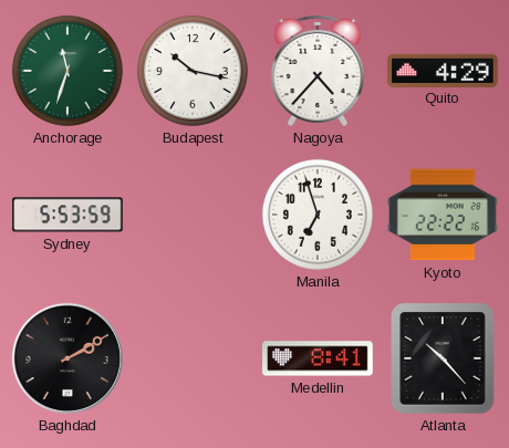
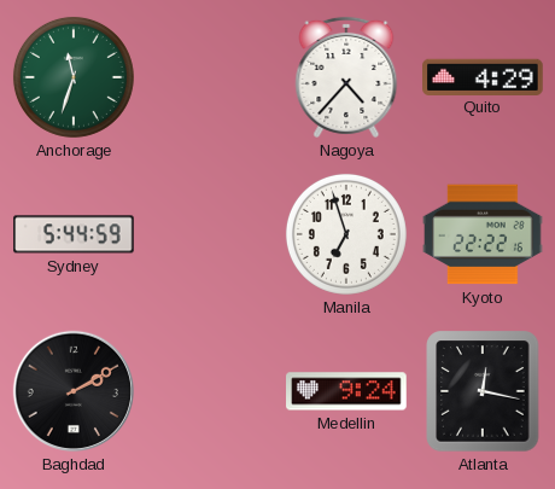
Budapest: 10:17 -> none (193, 71)
Sydney: 5:53 -> 5:44 (74, 234)
Medellin: 8:41 -> 9:24 (346, 391)
Atlanta: 10:23 -> 12:17 (483, 391)
